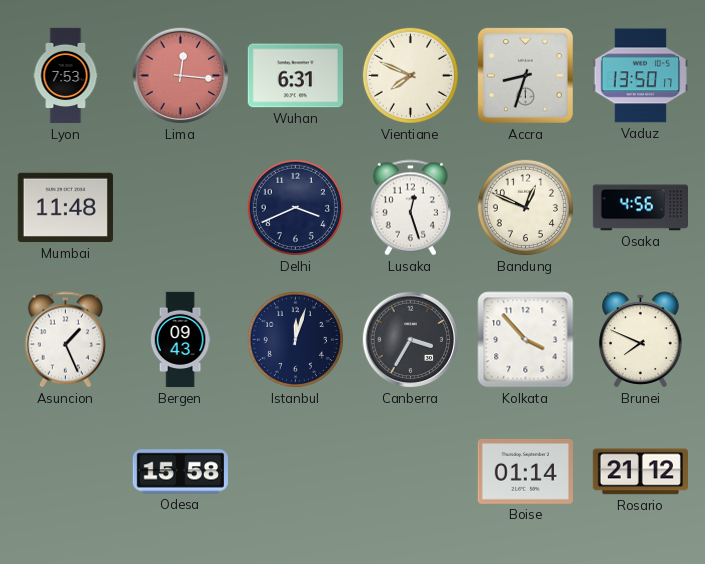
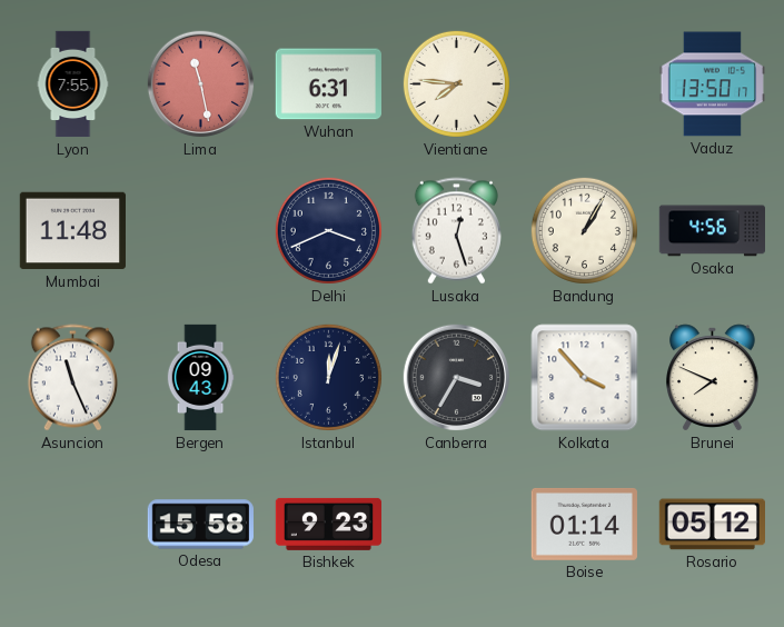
Lyon: 7:53 -> 7:55 (73, 84)
Lima: 12:16 -> 11:28 (201, 84)
Vientiane: 7:49 -> 7:46 (456, 83)
Accra: 8:33 -> none (525, 75)
Bandung: 12:49 -> 1:05 (584, 230)
Asuncion: 1:26 -> 11:26 (72, 378)
Bishkek: none -> 9:23 (328, 524)
Rosario: 21:12 -> 05:12 (712, 525)
